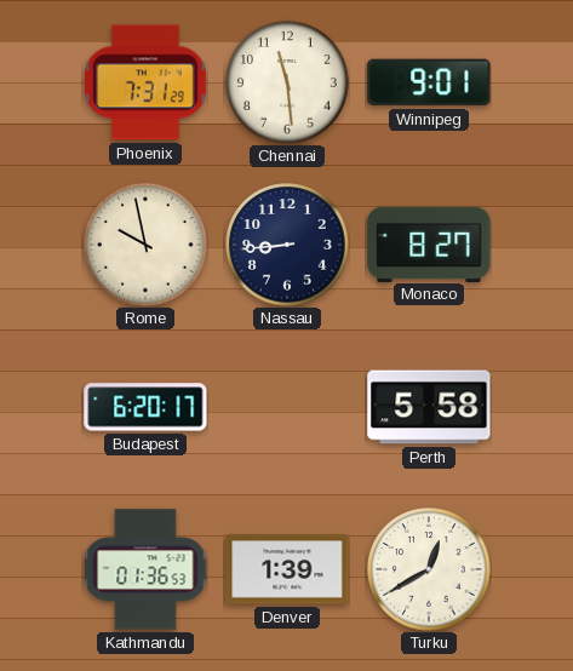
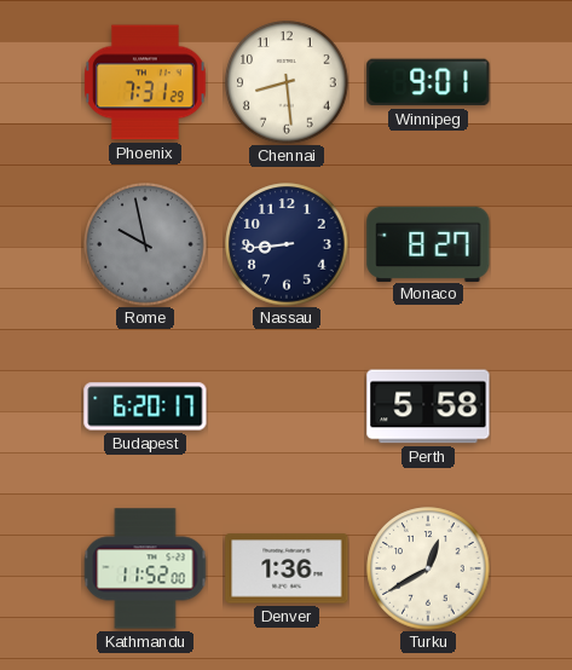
Chennai: 11:29 -> 8:29 (287, 82)
Rome dial: cream -> grey (145, 244)
Kathmandu: 01:36 -> 11:52 (145, 568)
Denver: 1:39 -> 1:36 (287, 568)
